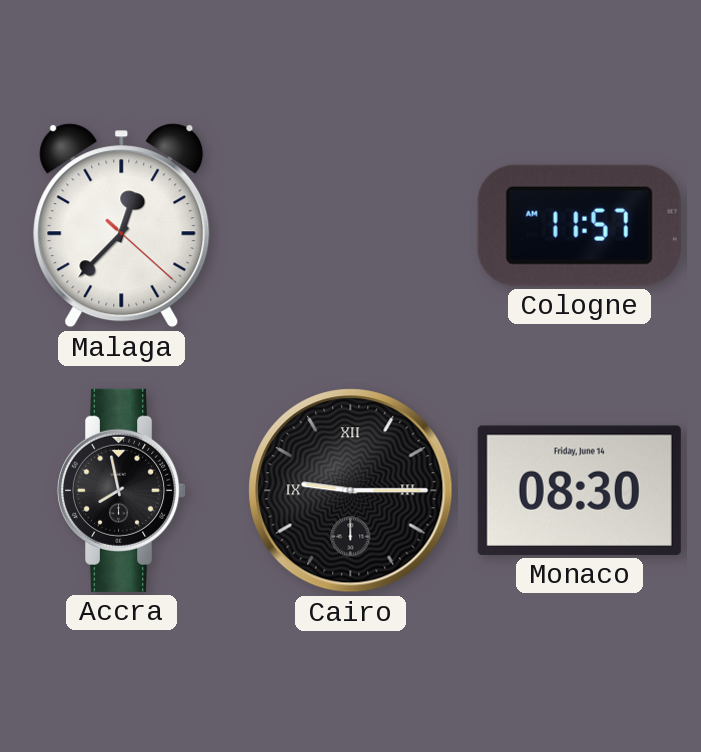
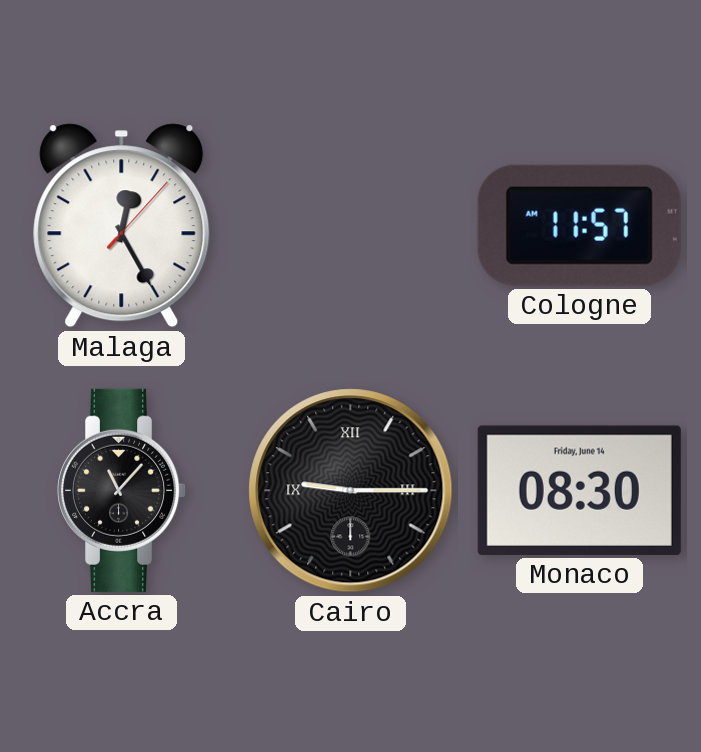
Malaga: 12:37 -> 12:25 (122, 226)
Accra: 7:58 -> 11:07 (123, 490)
